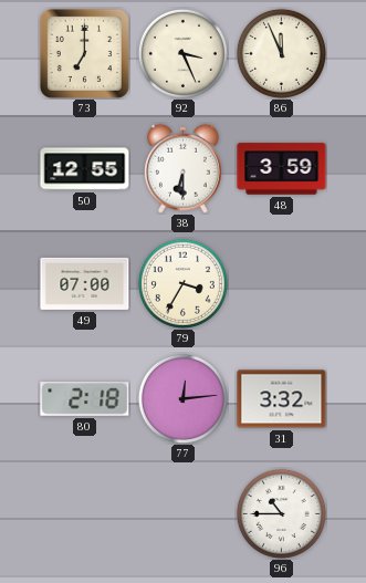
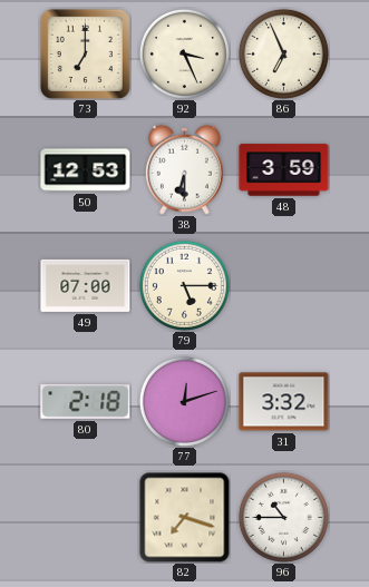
86: 11:56 -> 6:56 (283, 53)
50: 12:55 -> 12:53 (86, 170)
79: 3:35 -> 5:15 (184, 285)
77: 12:14 -> 12:12 (184, 401)
82: none -> 7:18 (185, 518)
